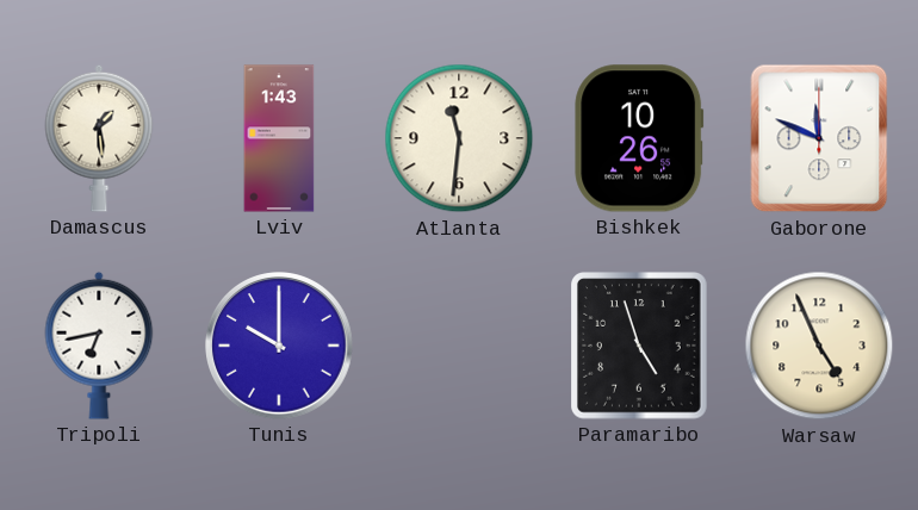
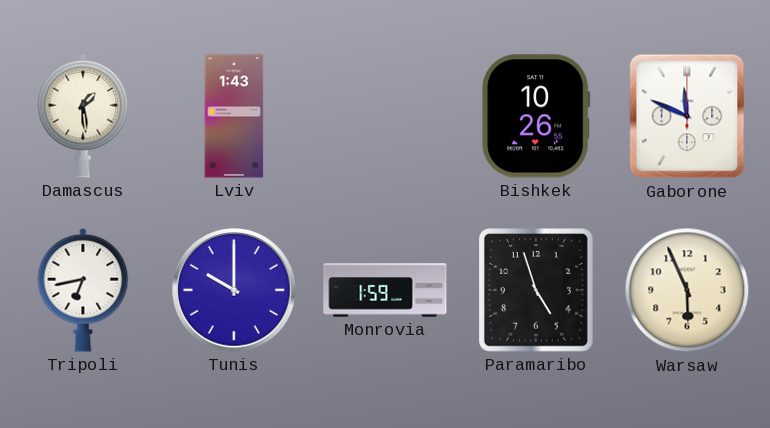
Atlanta: 11:31 -> none (459, 138)
Monrovia: none -> 1:59 (385, 290)
Warsaw: 4:56 -> 5:56 (687, 290)
